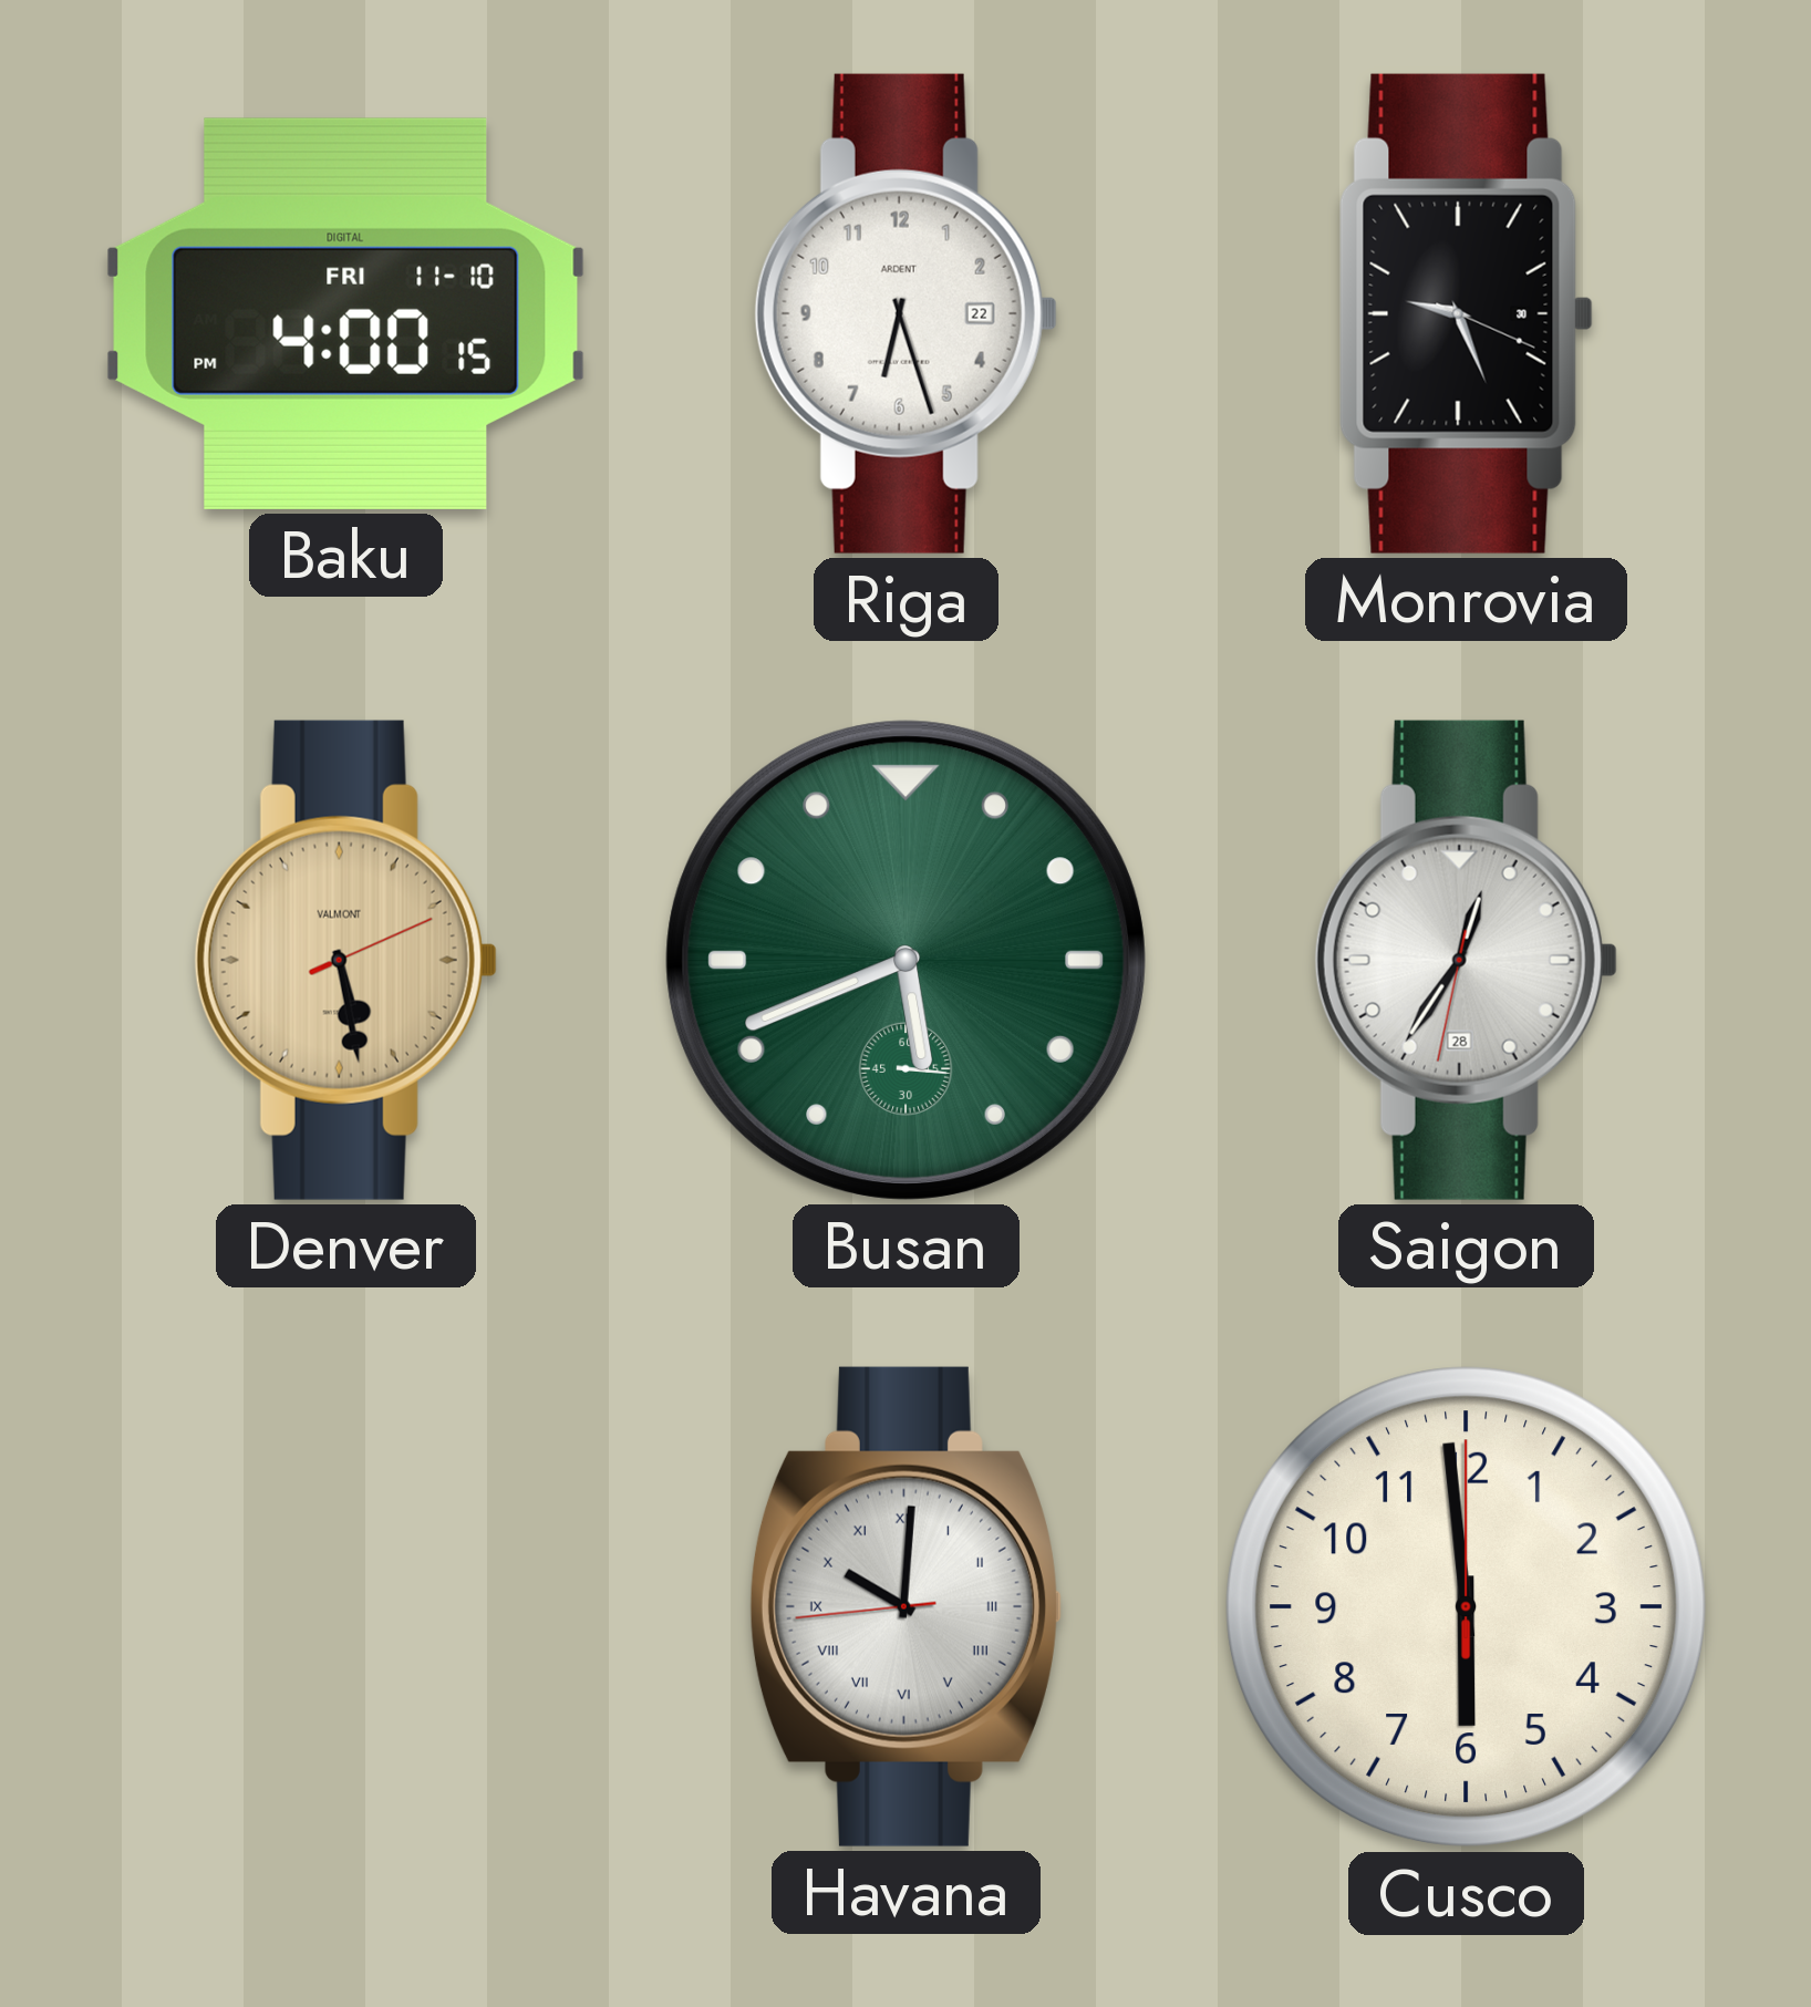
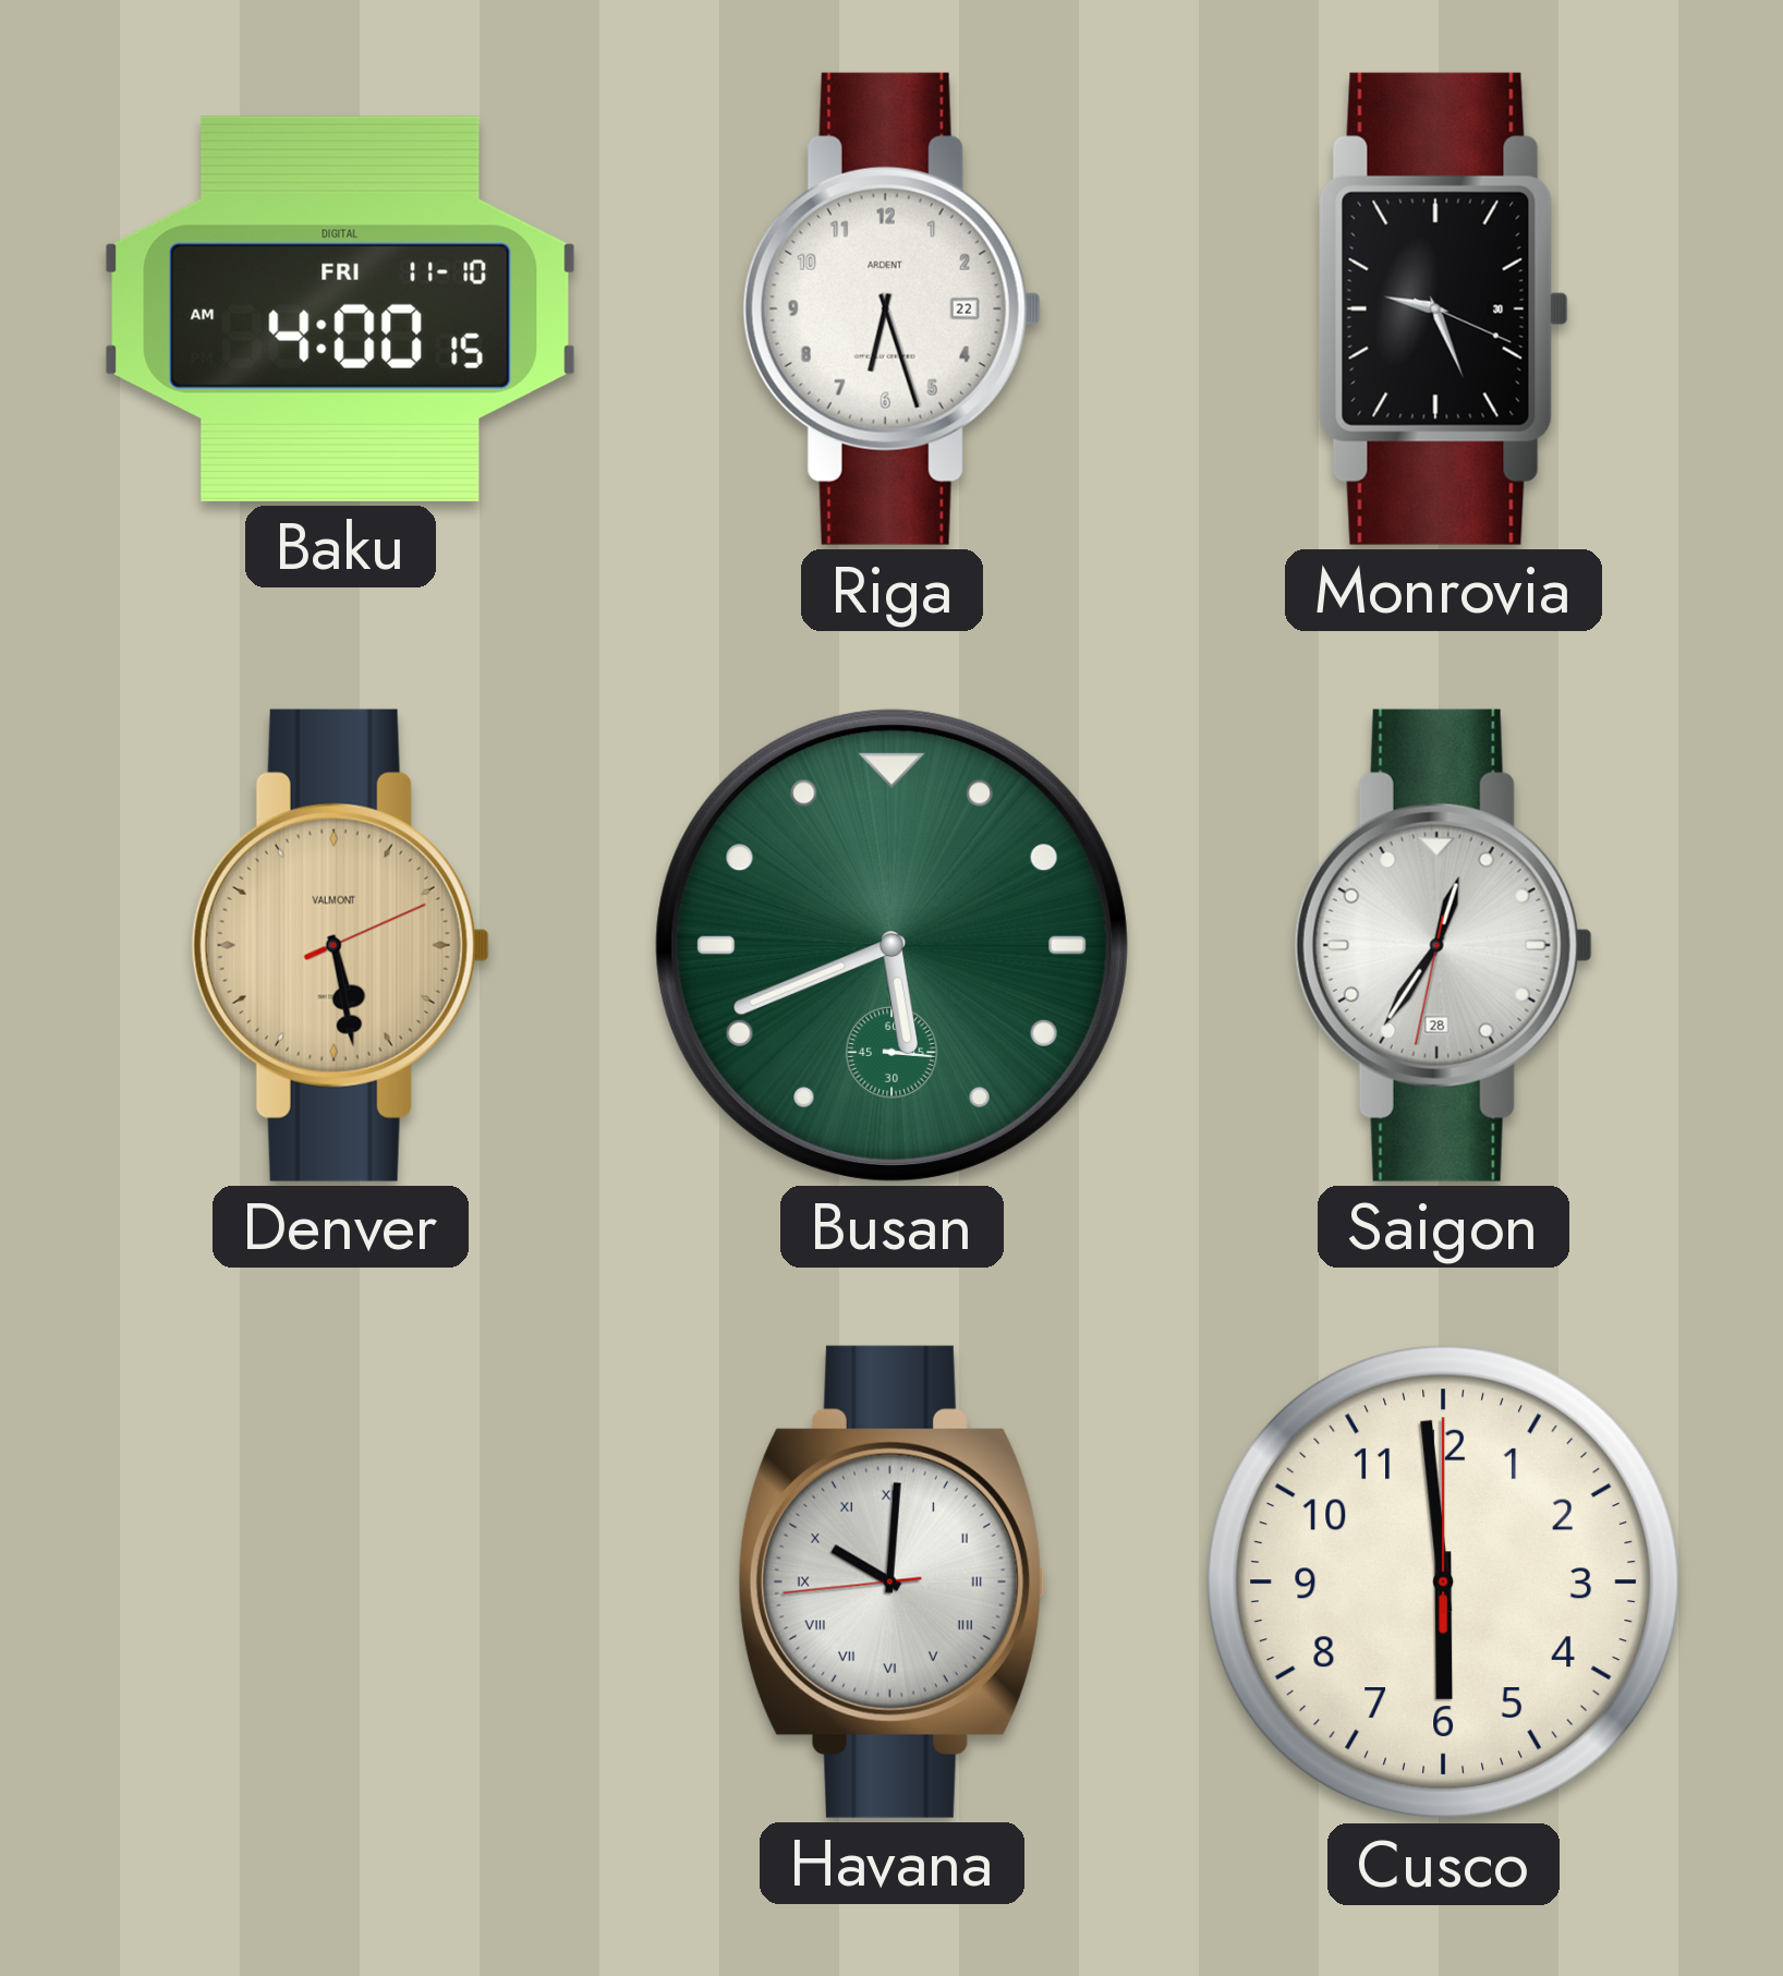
Baku: 4:00:15 PM -> 4:00:15 AM (341, 308)
